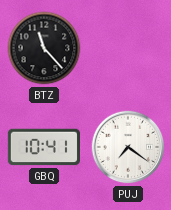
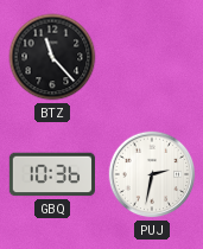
GBQ: 10:41 -> 10:36 (51, 174)
PUJ: 7:21 -> 2:32 (152, 174)
